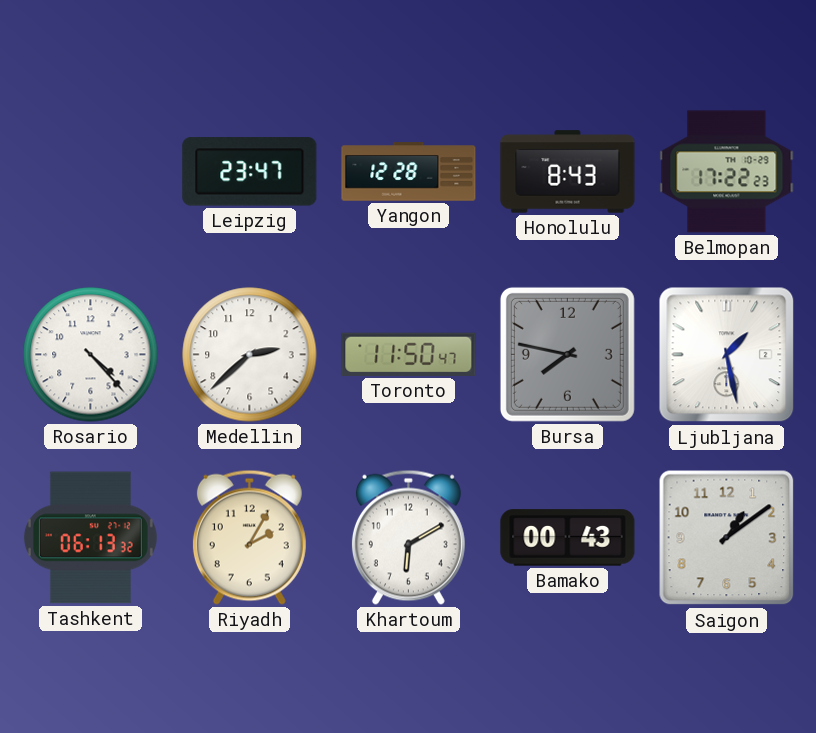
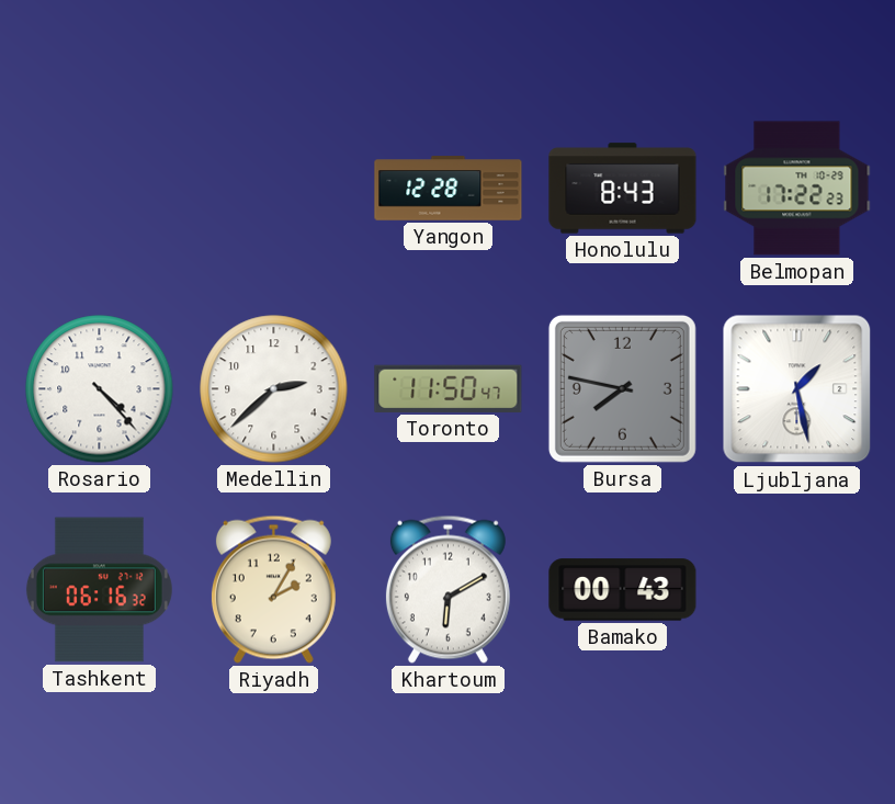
Leipzig: 23:47 -> none (250, 172)
Tashkent: 06:13 -> 06:16 (99, 590)
Saigon: 1:09 -> none (727, 538)
